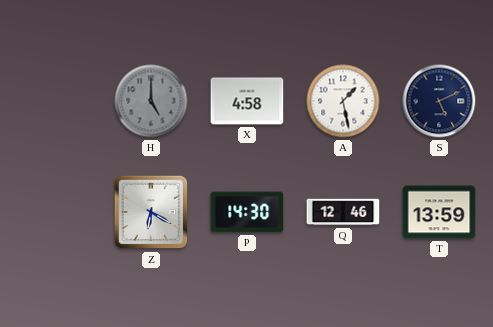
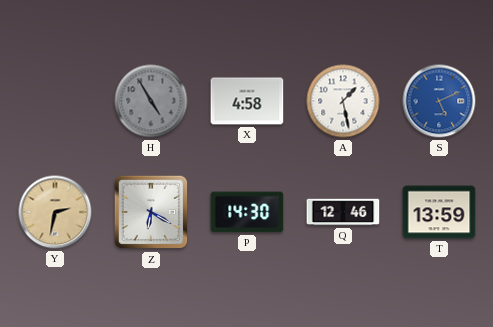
H: 5:00 -> 4:55 (151, 101)
S dial: navy -> blue (439, 101)
Y: none -> 2:32 (55, 212)
